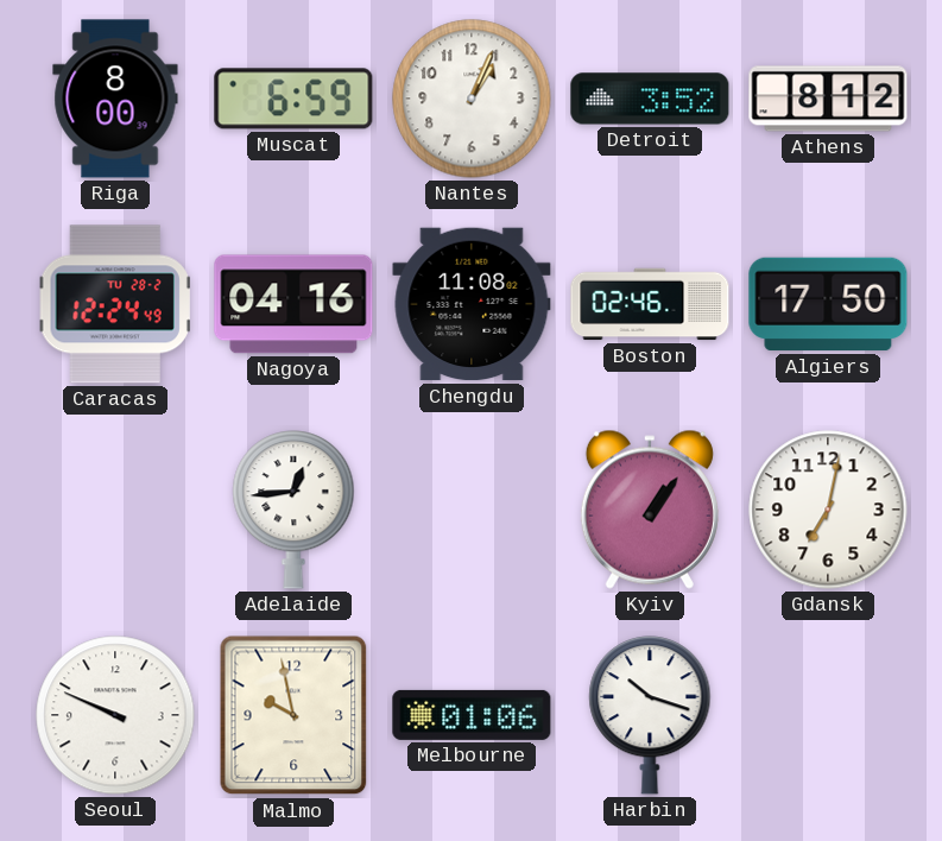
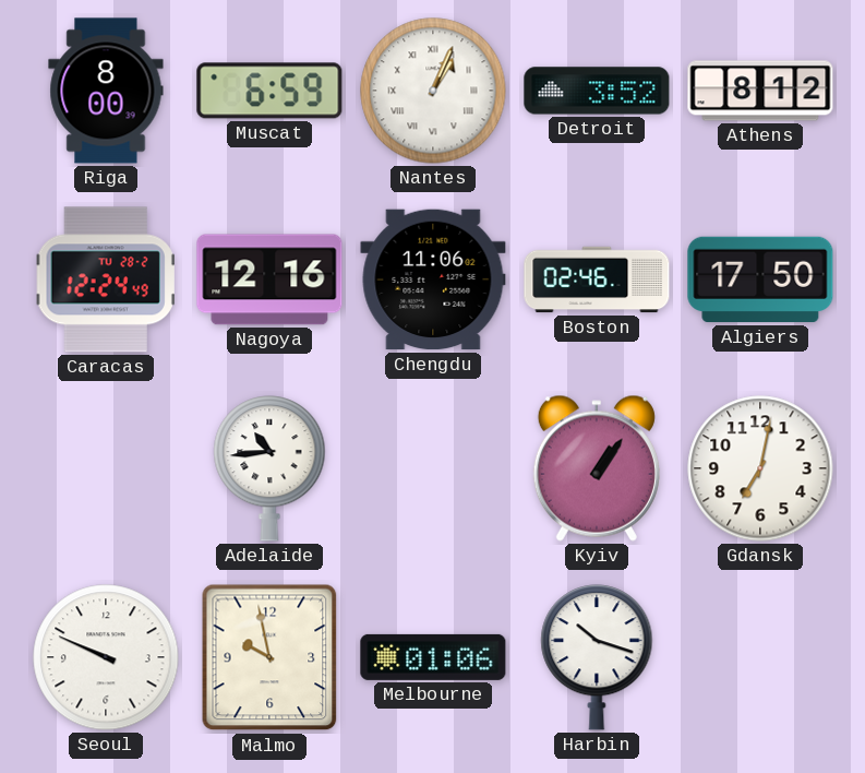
Nantes numerals: Arabic -> Roman (433, 91)
Nagoya: 04:16 -> 12:16 (269, 280)
Chengdu: 11:08 -> 11:06 (433, 280)
Adelaide: 12:44 -> 10:44 (269, 468)
